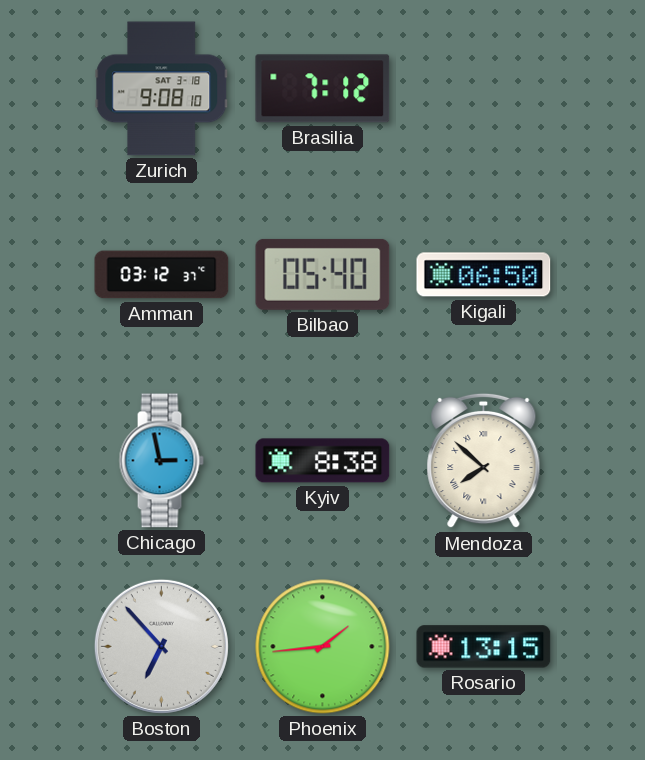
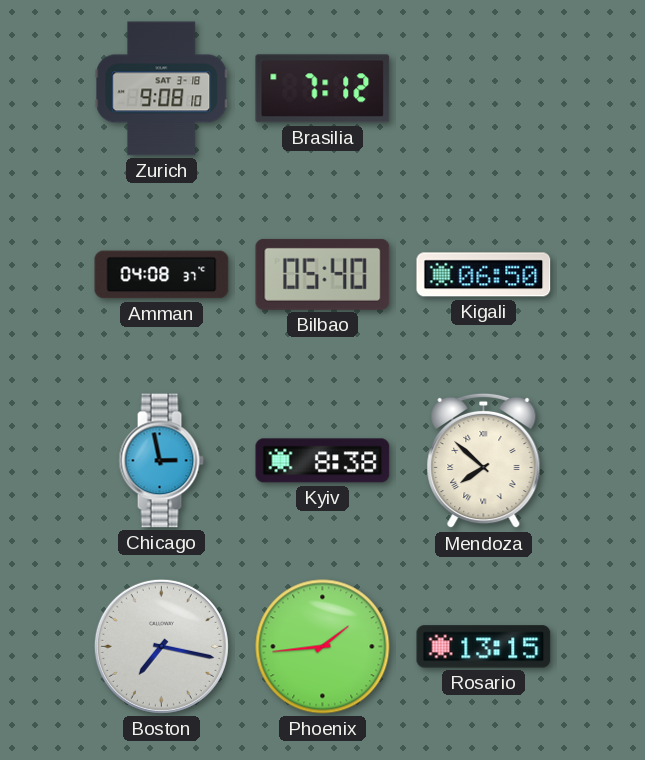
Amman: 03:12 -> 04:08 (162, 275)
Boston: 6:53 -> 7:17 (161, 646)
